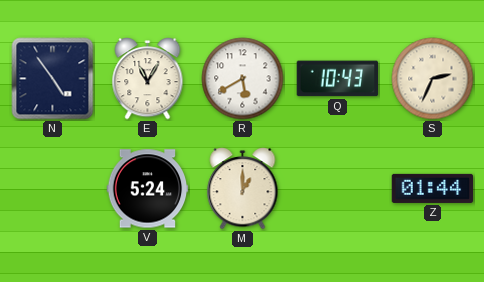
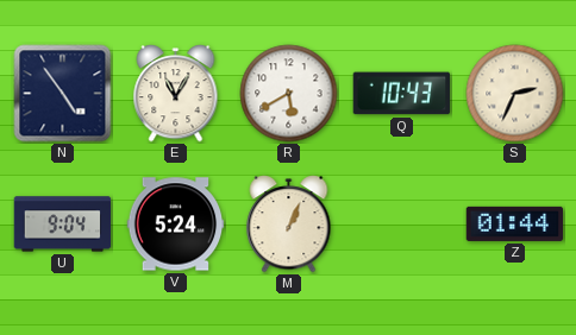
U: none -> 9:04 (63, 225)
M: 1:00 -> 1:04 (289, 225)
